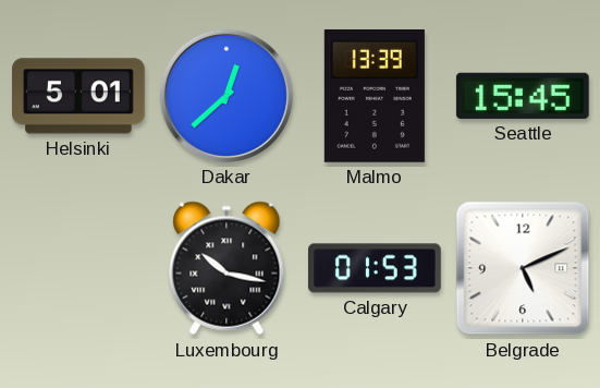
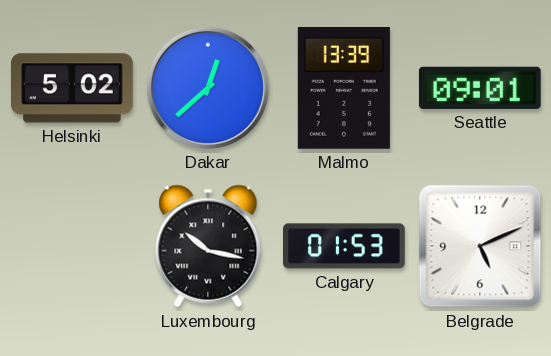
Helsinki: 5:01 -> 5:02 (73, 88)
Seattle: 15:45 -> 09:01 (480, 88)
